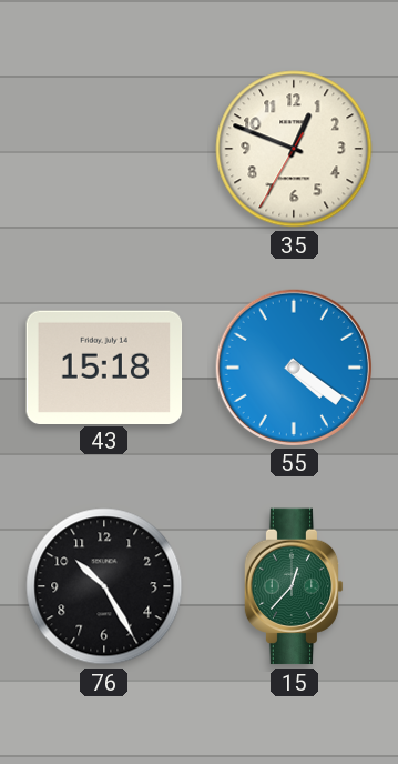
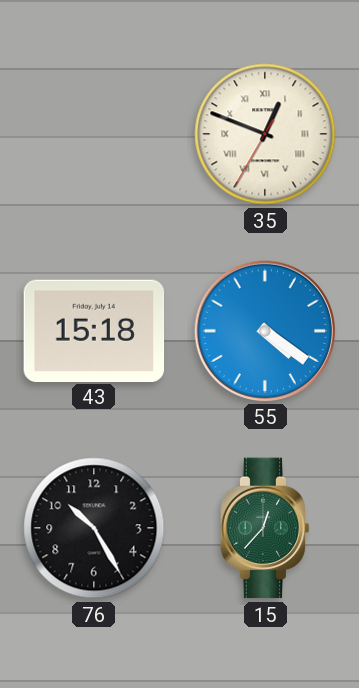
35 numerals: Arabic -> Roman (265, 134)
